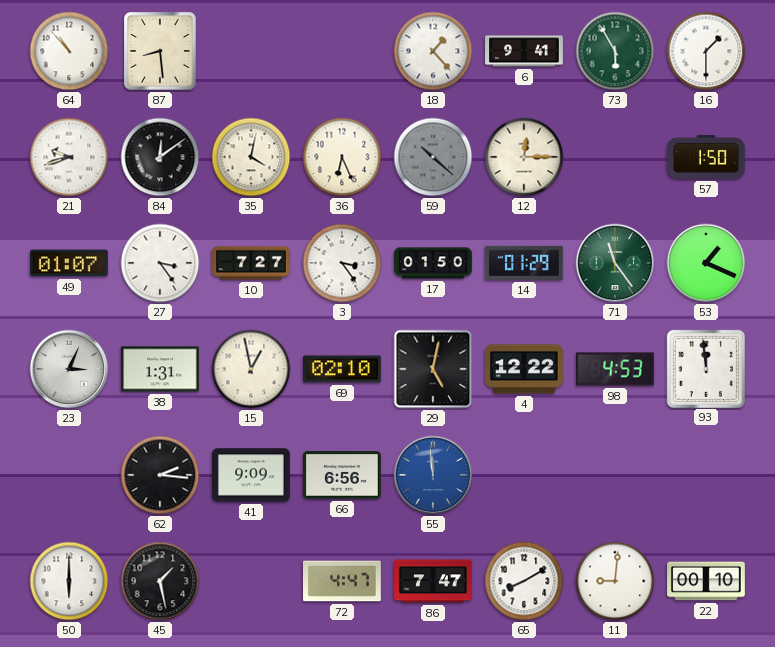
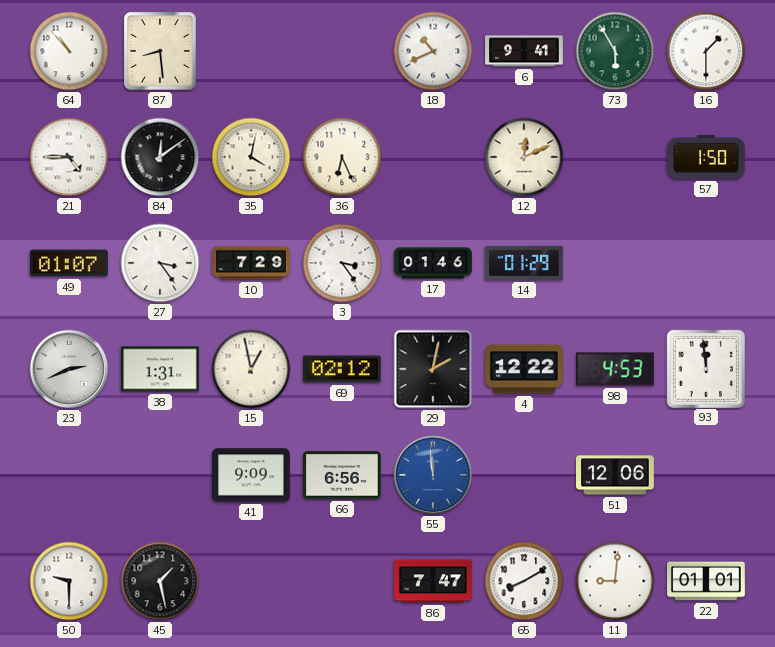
18: 1:23 -> 10:41 (433, 51)
21: 9:42 -> 4:45 (69, 157)
59: 10:22 -> none (433, 157)
12: 12:15 -> 12:11 (524, 157)
10: 7:27 -> 7:29 (251, 263)
17: 01:50 -> 01:46 (433, 263)
71: 11:24 -> none (615, 263)
53: 1:19 -> none (706, 263)
23: 3:04 -> 2:41 (69, 369)
69: 02:10 -> 02:12 (343, 369)
29: 5:02 -> 2:02 (433, 369)
62: 2:16 -> none (160, 475)
51: none -> 12:06 (616, 475)
50: 6:00 -> 9:30 (69, 581)
72: 4:47 -> none (343, 581)
22: 00:10 -> 01:01 (706, 581)
